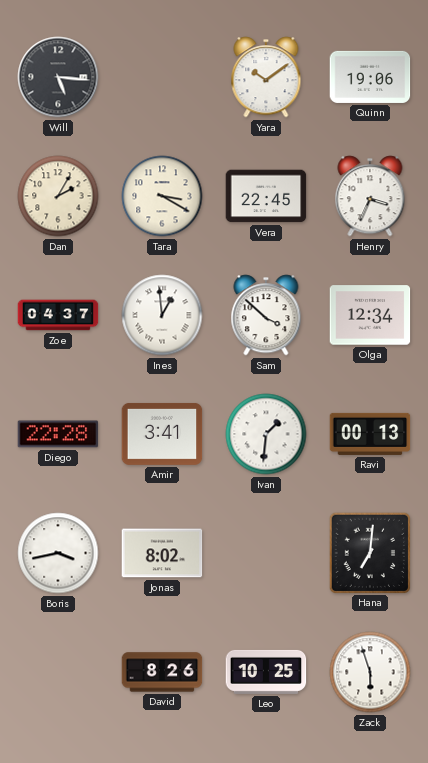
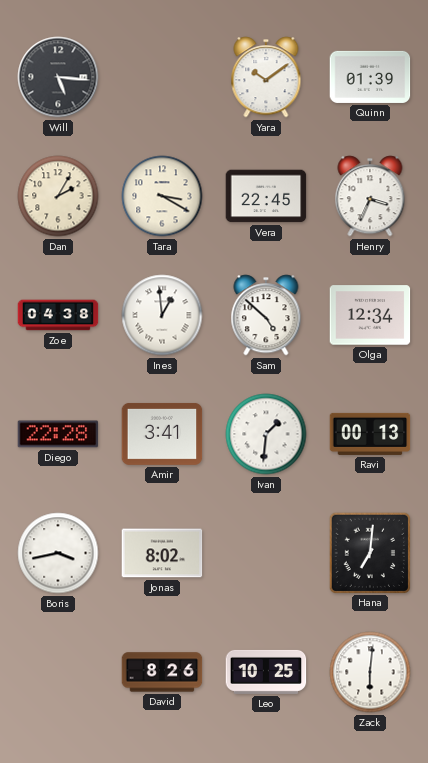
Quinn: 19:06 -> 01:39 (370, 77)
Zoe: 04:37 -> 04:38 (58, 315)
Sam: 3:52 -> 4:52 (266, 315)
Zack: 5:57 -> 6:01 (370, 672)
